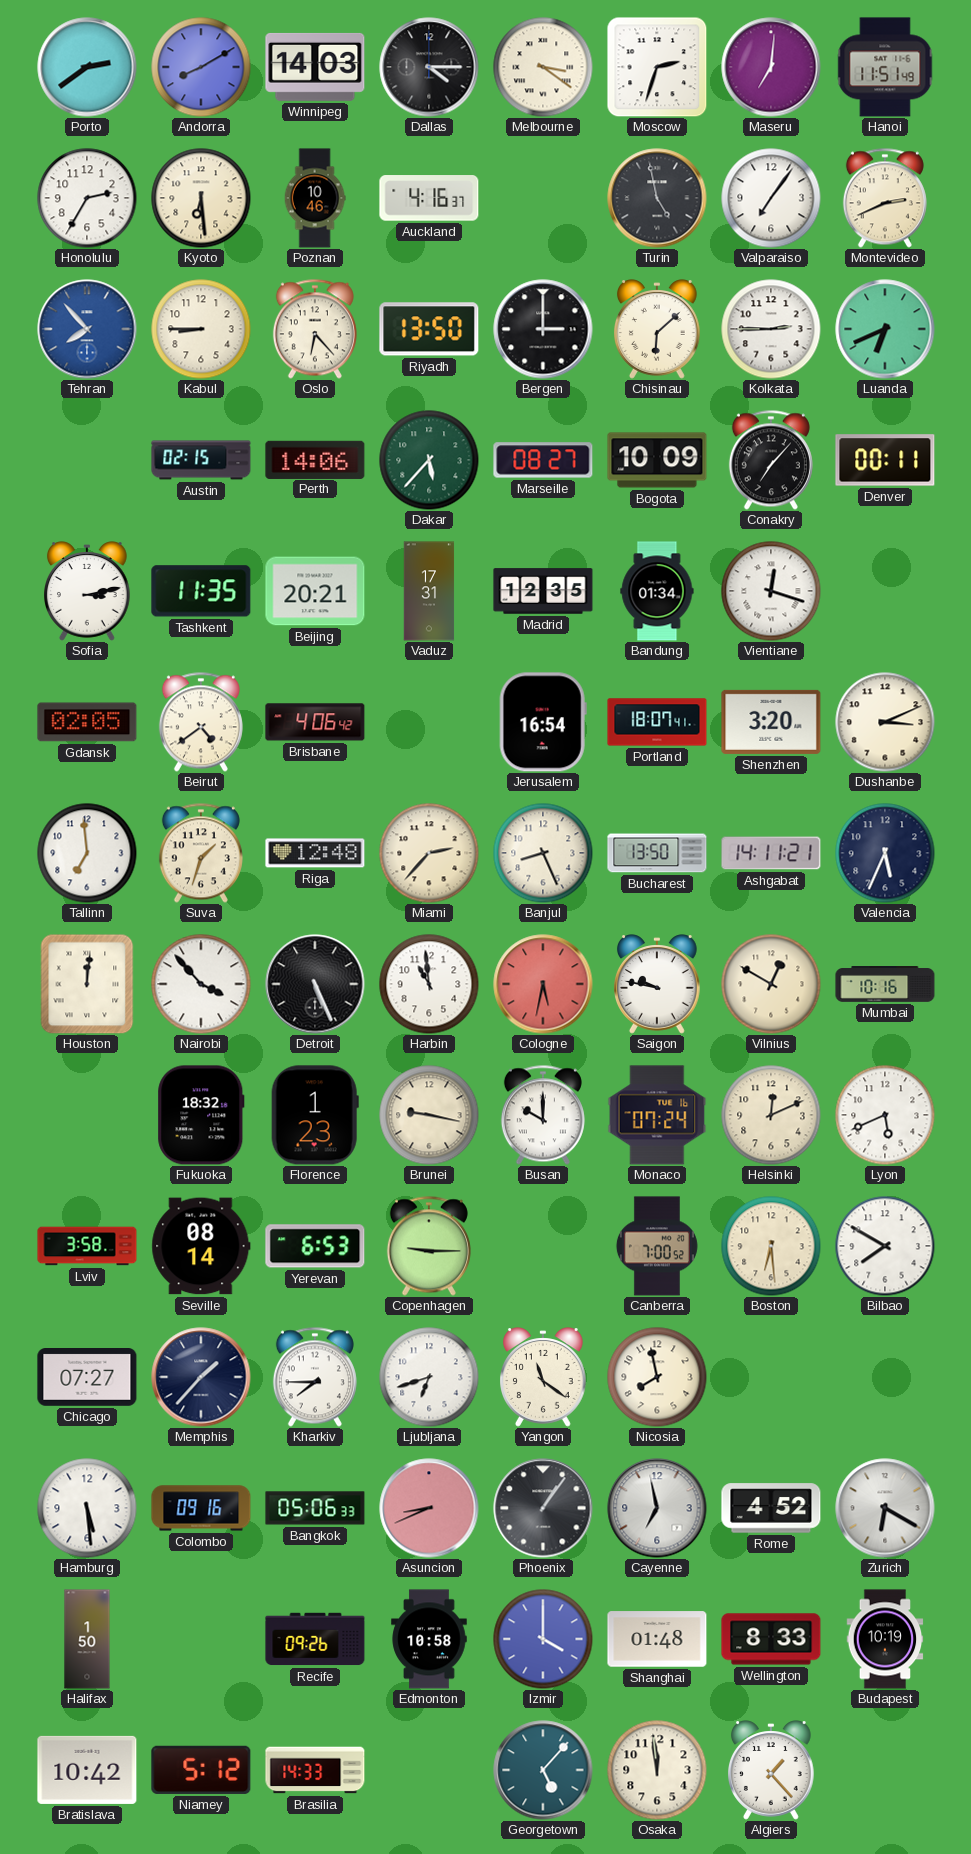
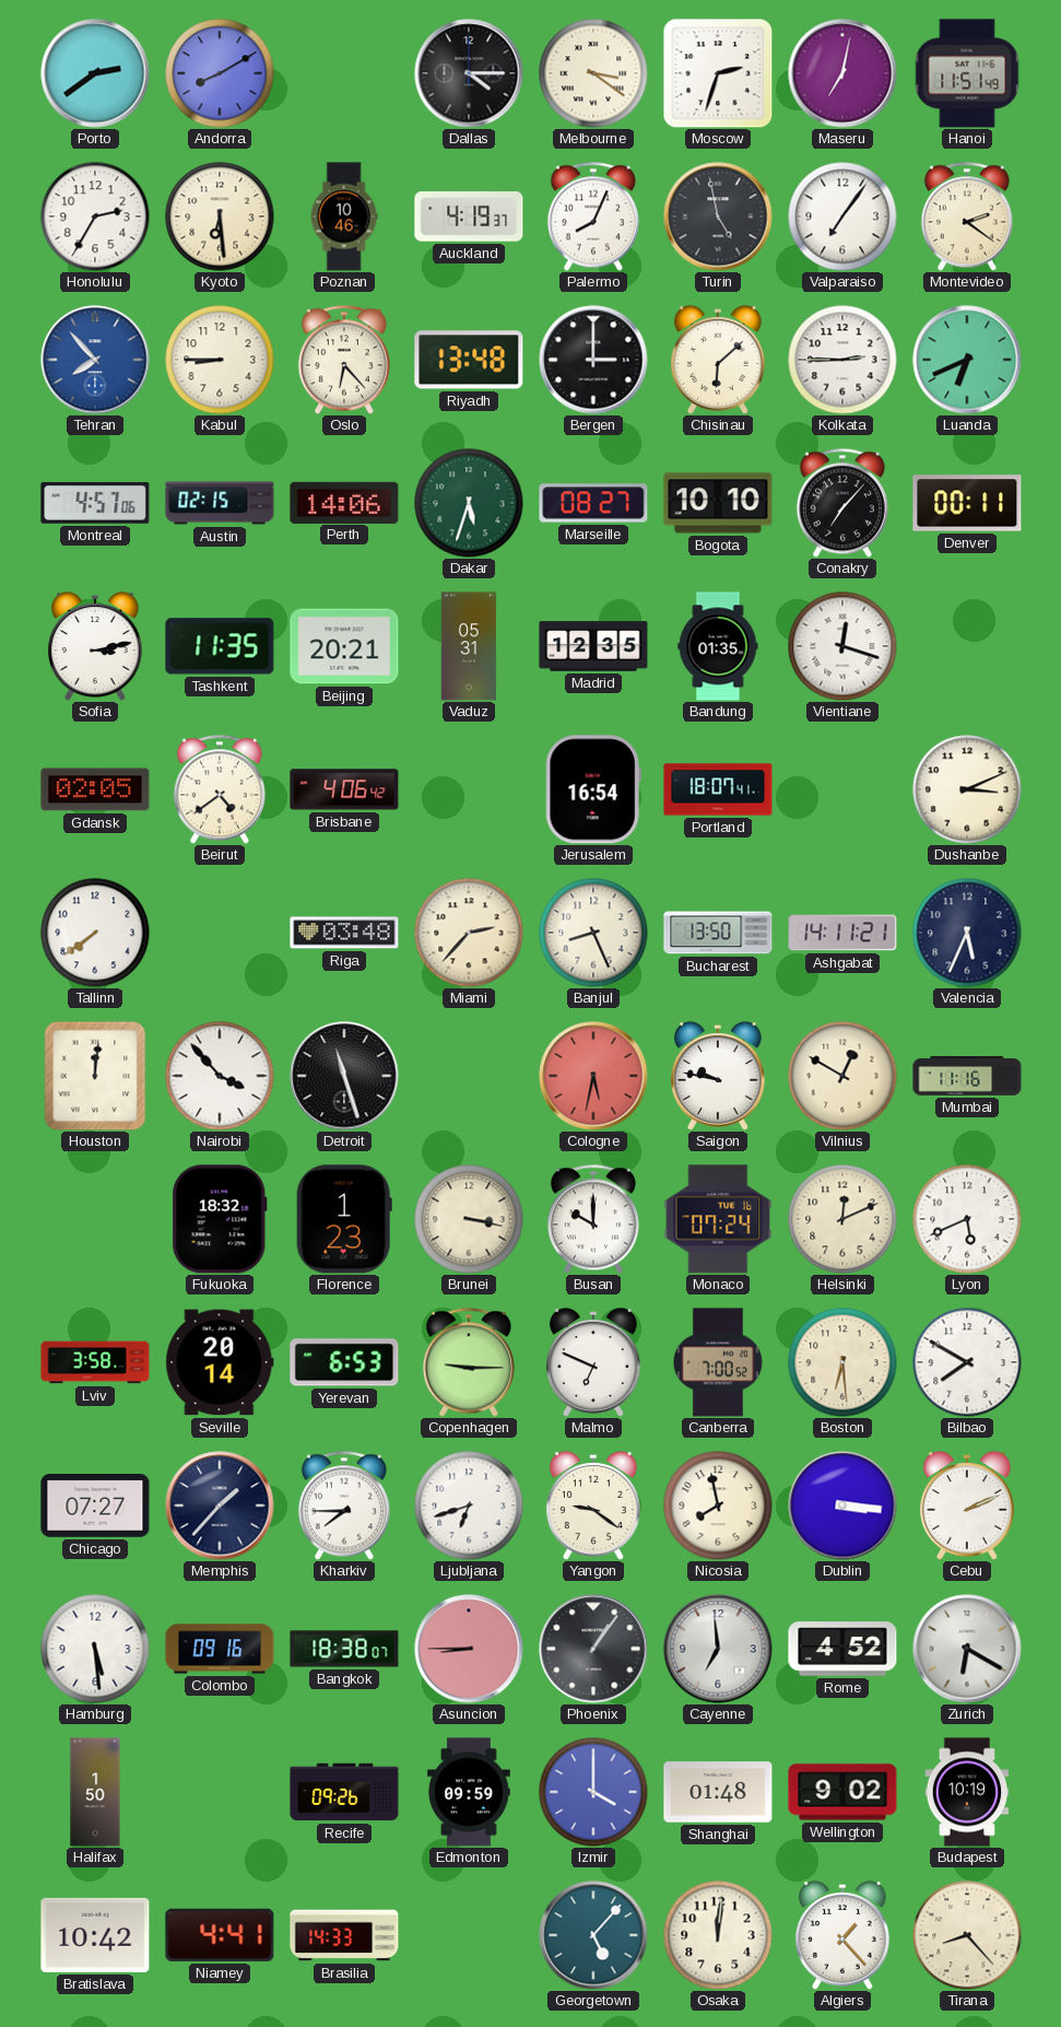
Winnipeg: 14:03 -> none (315, 67)
Maseru: 7:01 -> 7:02 (842, 73)
Auckland: 4:16 -> 4:19 (469, 216)
Palermo: none -> 8:04 (593, 216)
Montevideo: 2:41 -> 2:21 (967, 216)
Riyadh: 13:50 -> 13:48 (469, 360)
Montreal: none -> 4:57 (95, 503)
Dakar: 5:37 -> 5:33 (469, 503)
Bogota: 10:09 -> 10:10 (718, 503)
Vaduz: 17:31 -> 05:31 (469, 646)
Bandung: 01:34 -> 01:35 (718, 646)
Shenzhen: 3:20 -> none (771, 722)
Tallinn: 6:59 -> 7:39 (95, 933)
Suva: 1:33 -> none (201, 853)
Riga: 12:48 -> 03:48 (344, 933)
Detroit: 5:26 -> 11:27 (344, 1076)
Harbin: 10:59 -> none (429, 984)
Mumbai: 10:16 -> 11:16 (967, 1077)
Brunei: 9:17 -> 3:17 (469, 1219)
Seville: 08:14 -> 20:14 (220, 1362)
Malmo: none -> 6:49 (594, 1362)
Yangon: 11:21 -> 9:21 (594, 1505)
Dublin: none -> 3:16 (842, 1505)
Cebu: none -> 2:11 (968, 1505)
Bangkok: 05:06 -> 18:38 (344, 1649)
Asuncion: 8:41 -> 8:45 (469, 1649)
Cayenne: 6:58 -> 6:59 (718, 1649)
Edmonton: 10:58 -> 09:59 (469, 1792)
Wellington: 8:33 -> 9:02 (842, 1792)
Niamey: 5:12 -> 4:41 (220, 1935)
Osaka: 11:59 -> 12:01 (718, 1935)
Tirana: none -> 8:23 (967, 1935)
